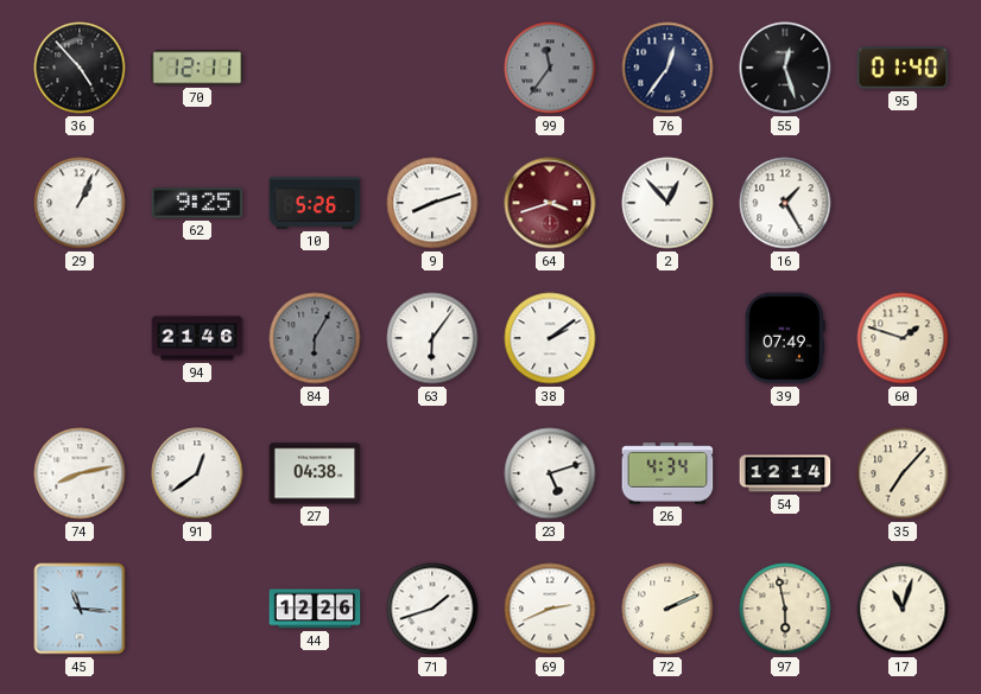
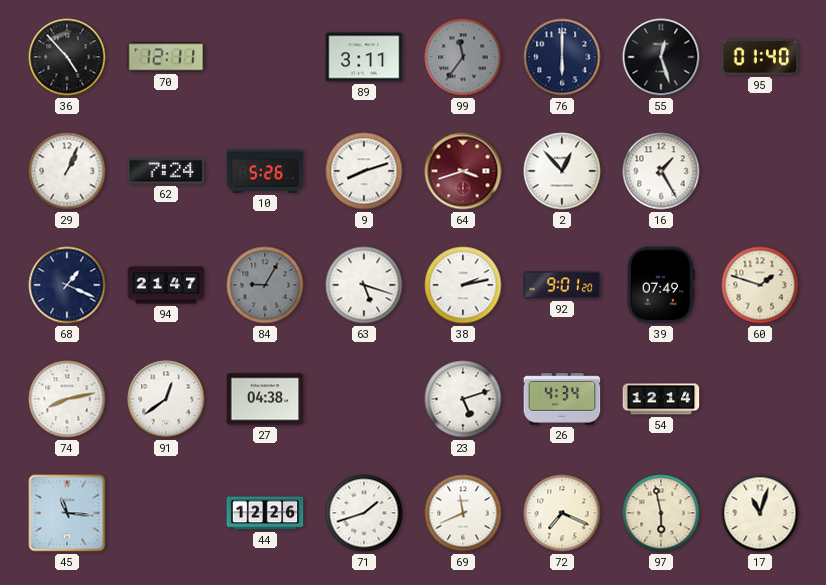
89: none -> 3:11 (364, 57)
76: 12:36 -> 6:00 (562, 57)
62: 9:25 -> 7:24 (166, 171)
68: none -> 1:19 (67, 285)
94: 21:46 -> 21:47 (166, 285)
84: 6:05 -> 9:05 (265, 285)
63: 6:06 -> 5:18 (364, 285)
38: 2:09 -> 2:13 (463, 285)
92: none -> 9:01 (562, 285)
35: 7:07 -> none (903, 473)
69: 2:41 -> 11:41 (463, 513)
72: 2:11 -> 7:19 (562, 513)
